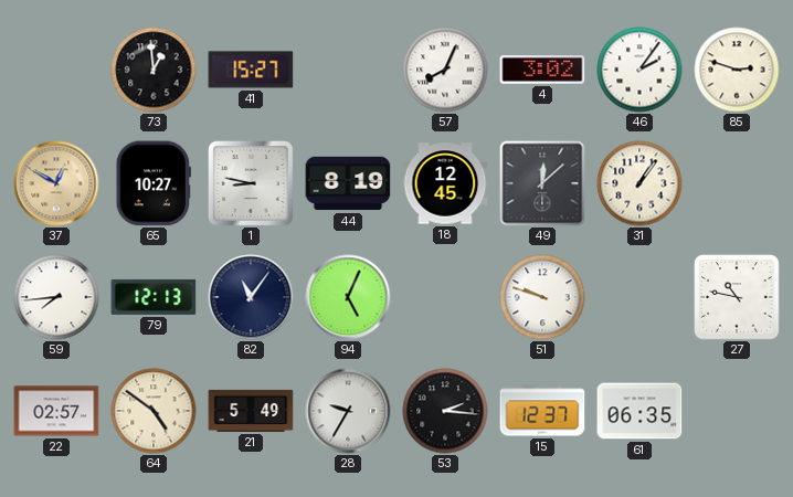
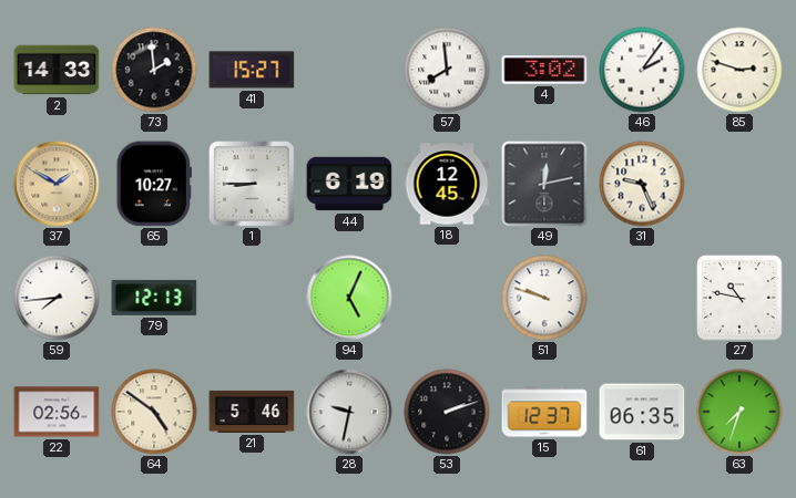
2: none -> 14:33 (57, 70)
73: 12:59 -> 1:59 (154, 70)
57: 8:04 -> 7:59 (447, 70)
37: 12:50 -> 1:50 (57, 184)
1: 8:47 -> 8:45 (253, 185)
44: 8:19 -> 6:19 (349, 184)
49: 12:08 -> 12:13 (544, 184)
31: 1:06 -> 9:26 (642, 184)
82: 11:06 -> none (251, 297)
22: 02:57 -> 02:56 (57, 412)
21: 5:49 -> 5:46 (252, 412)
28: 9:35 -> 9:32 (349, 412)
53: 2:16 -> 2:12 (447, 412)
63: none -> 7:33 (739, 412)
